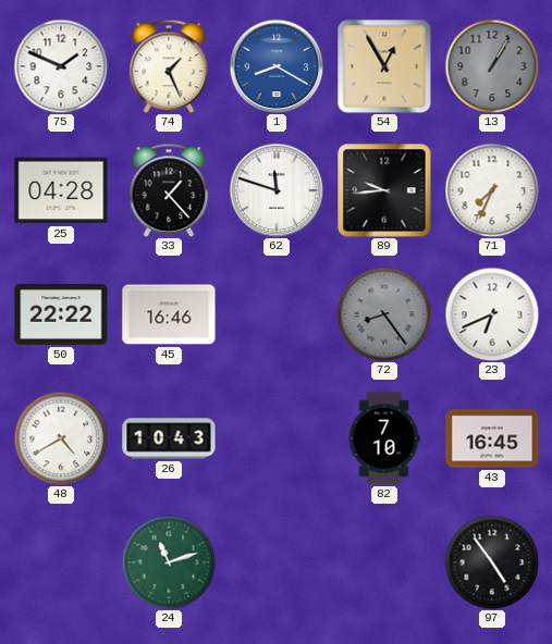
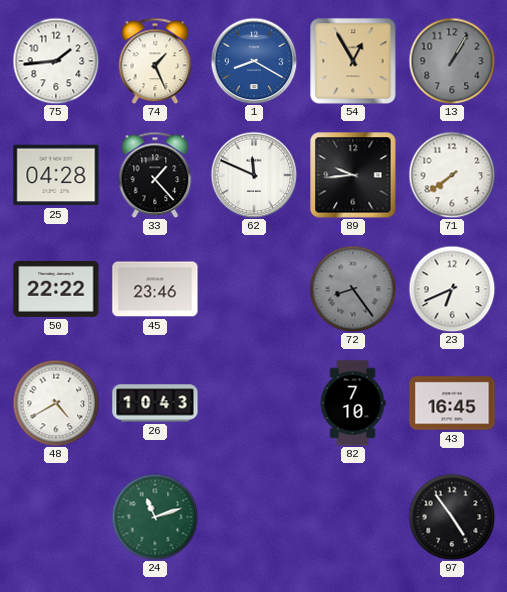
75: 1:49 -> 1:44 (56, 61)
62: 11:48 -> 11:49 (254, 175)
71: 7:34 -> 7:39 (452, 175)
45: 16:46 -> 23:46 (155, 289)
